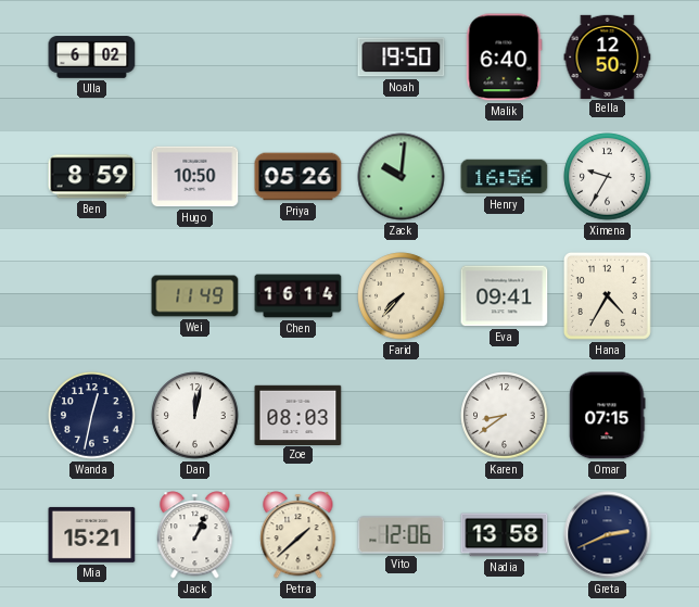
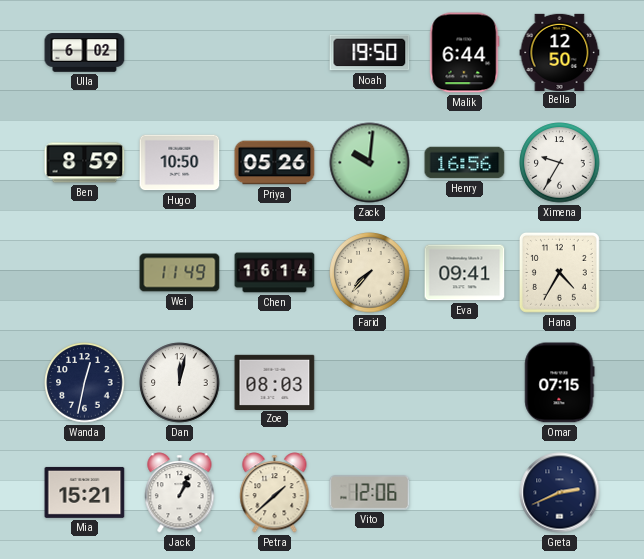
Malik: 6:40 -> 6:44 (465, 53)
Karen: 8:39 -> none (505, 416)
Nadia: 13:58 -> none (505, 535)
